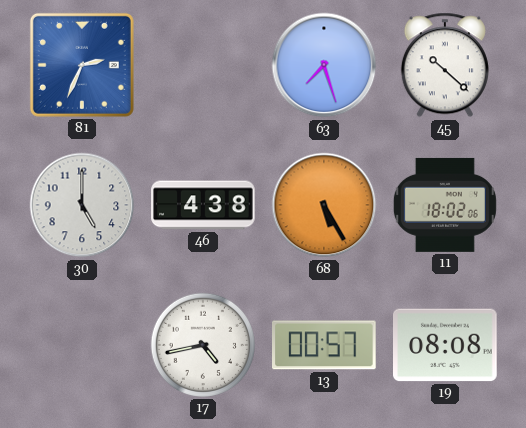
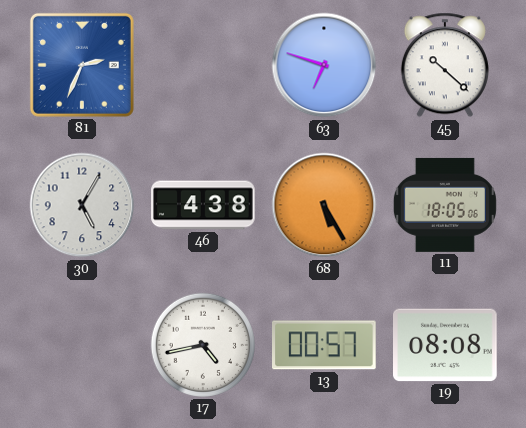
63: 7:27 -> 6:48 (324, 65)
30: 5:00 -> 5:05 (82, 205)
11: 18:02 -> 18:05 (445, 205)
